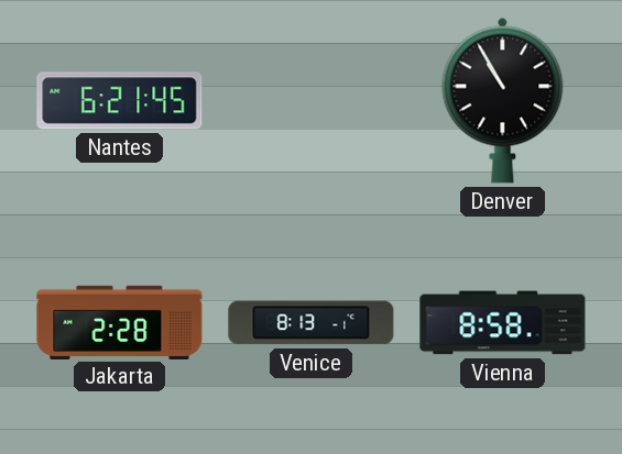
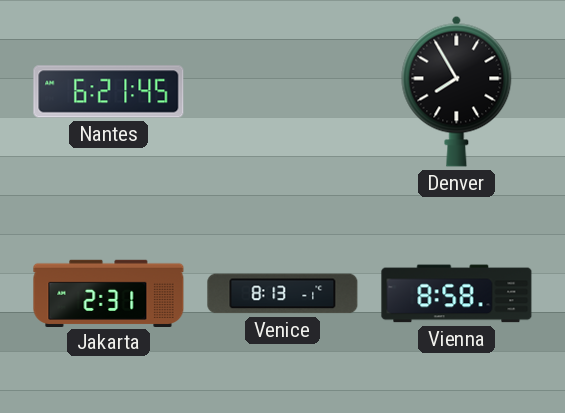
Denver: 10:55 -> 7:55 (457, 91)
Jakarta: 2:28 -> 2:31 (109, 293)
